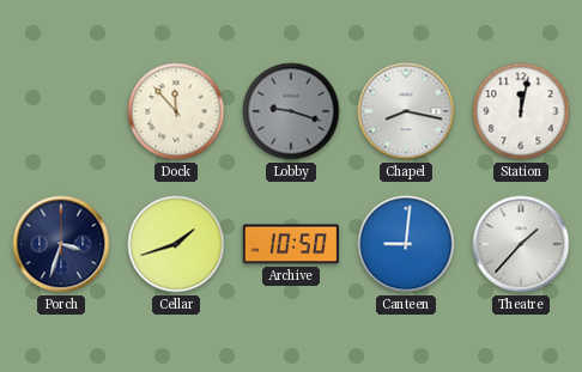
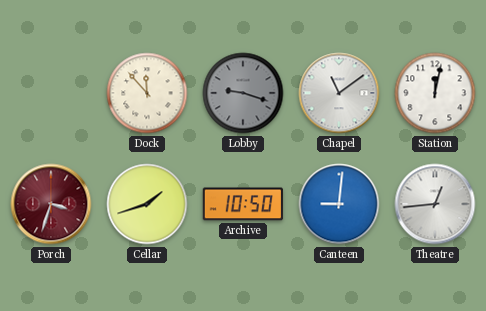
Chapel: 8:17 -> 11:09 (339, 93)
Porch dial: navy -> burgundy (51, 204)
Theatre: 1:37 -> 12:44 (435, 204)
